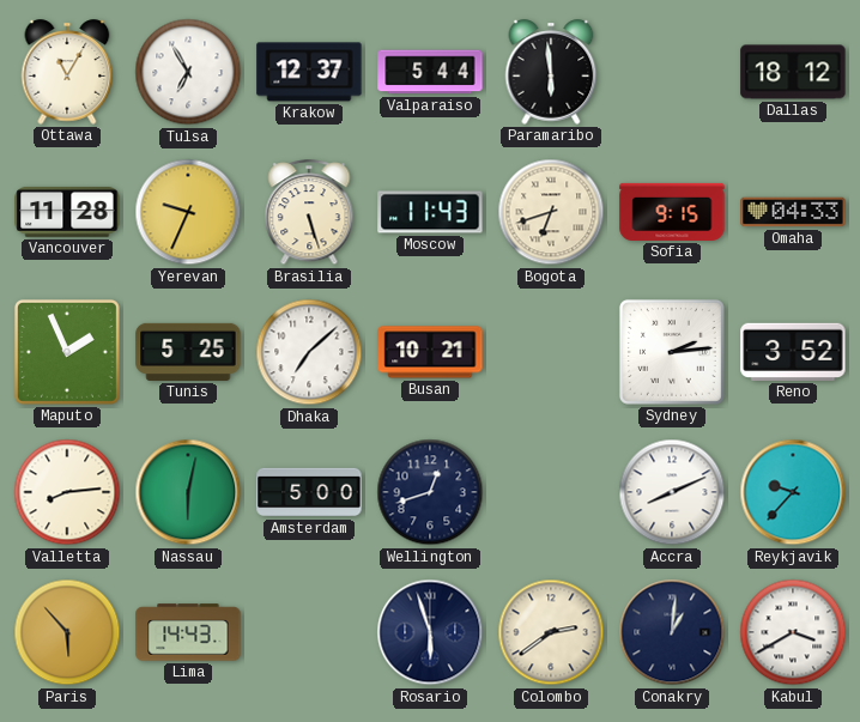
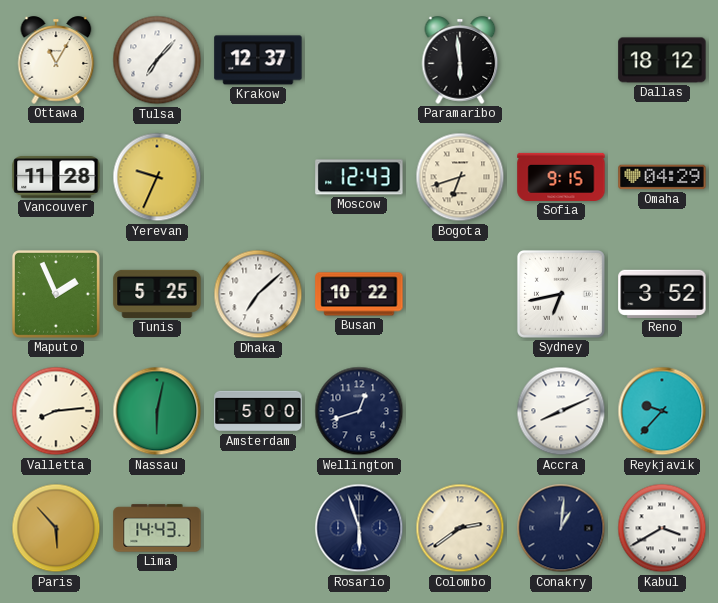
Tulsa: 6:55 -> 7:07 (157, 60)
Valparaiso: 5:44 -> none (430, 72)
Brasilia: 5:27 -> none (309, 213)
Moscow: 11:43 -> 12:43 (359, 177)
Omaha: 04:33 -> 04:29 (662, 177)
Busan: 10:21 -> 10:22 (359, 294)
Sydney: 2:14 -> 6:43 (561, 294)
